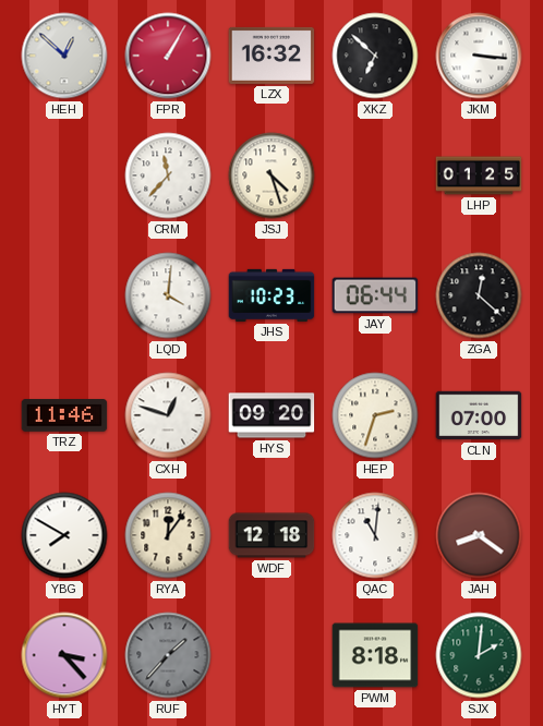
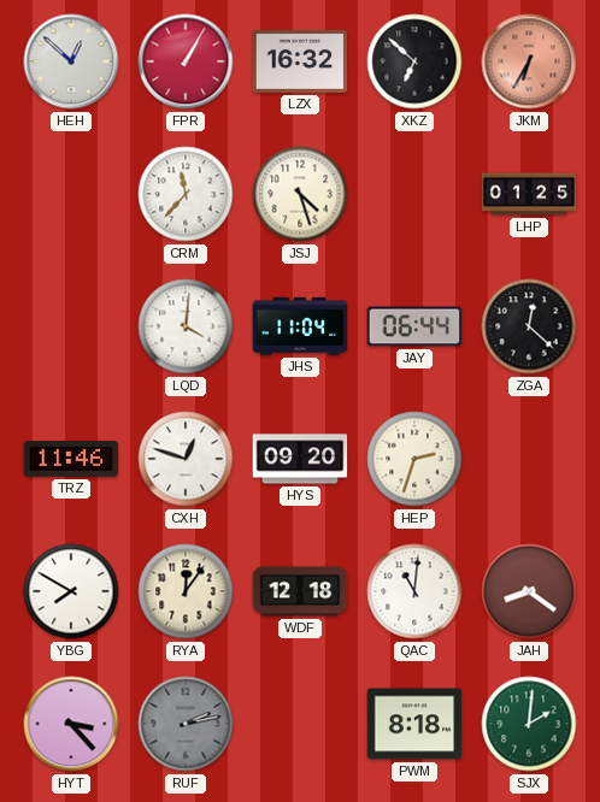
JKM: 3:16 -> 6:35 (529, 61)
JKM dial: white -> salmon (529, 61)
JHS: 10:23 -> 11:04 (300, 326)
CLN: 07:00 -> none (479, 415)
RUF: 1:37 -> 2:13 (186, 724)
